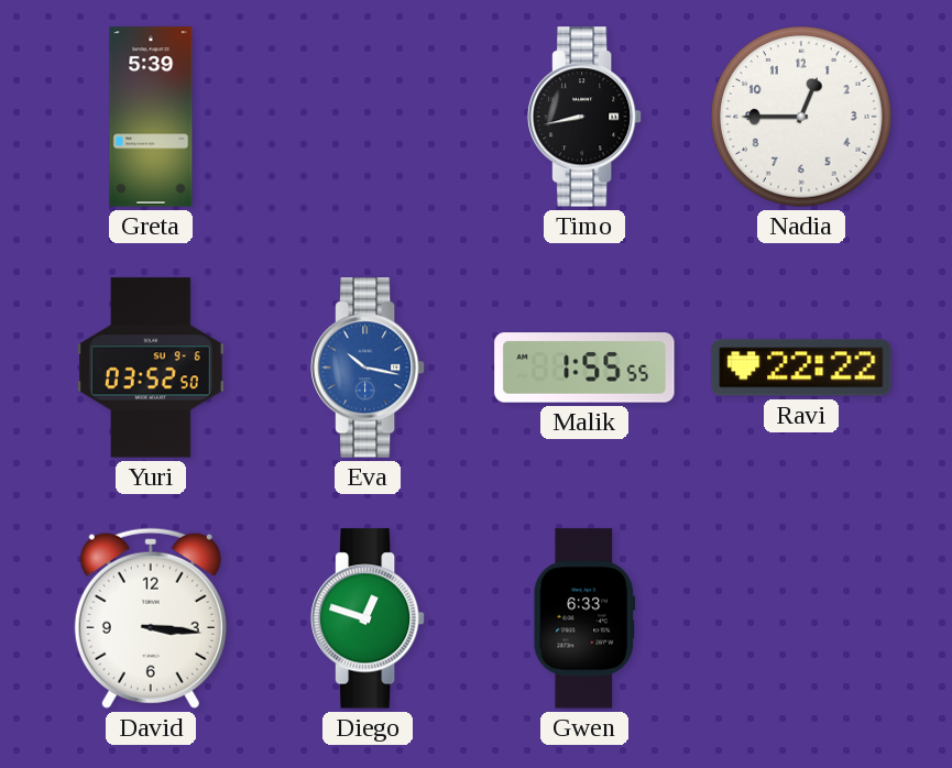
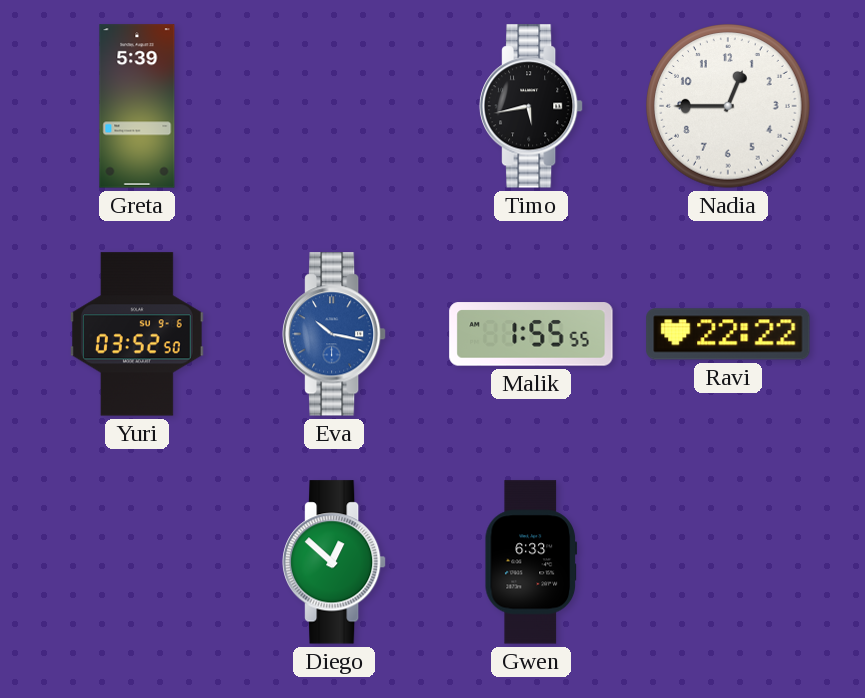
Timo: 8:43 -> 5:43 (531, 106)
David: 3:16 -> none (151, 618)
Diego: 12:48 -> 12:52 (334, 562)
